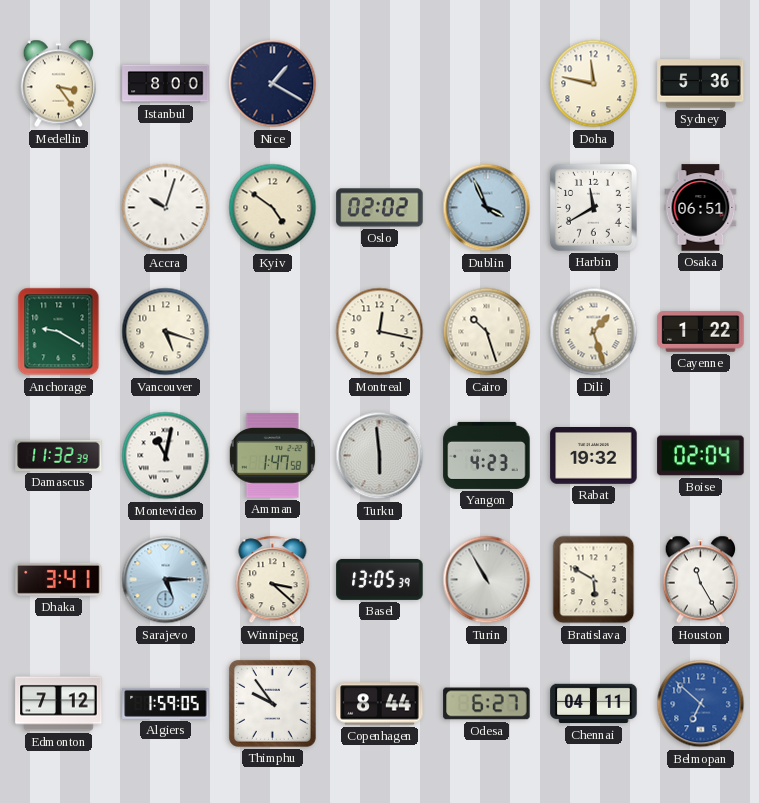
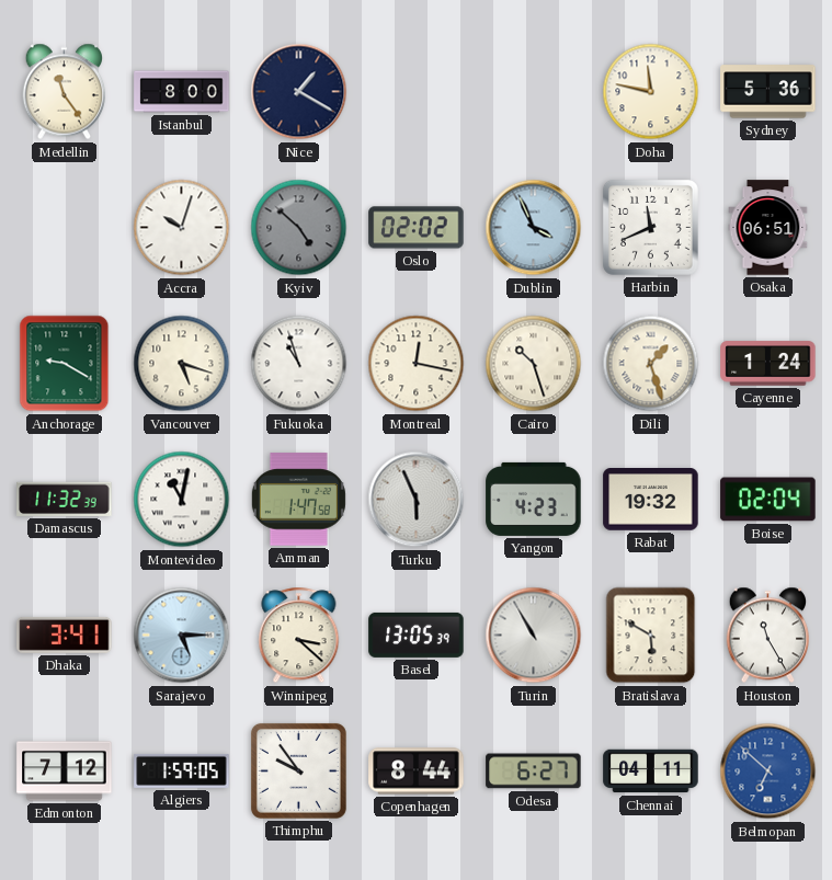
Medellin: 3:24 -> 11:24 (65, 92)
Kyiv: 4:51 -> 4:52 (299, 228)
Kyiv dial: cream -> grey (299, 228)
Harbin: 11:40 -> 11:41 (650, 227)
Fukuoka: none -> 10:57 (299, 364)
Cayenne: 1:22 -> 1:24 (768, 364)
Turku: 5:59 -> 5:56 (417, 500)
